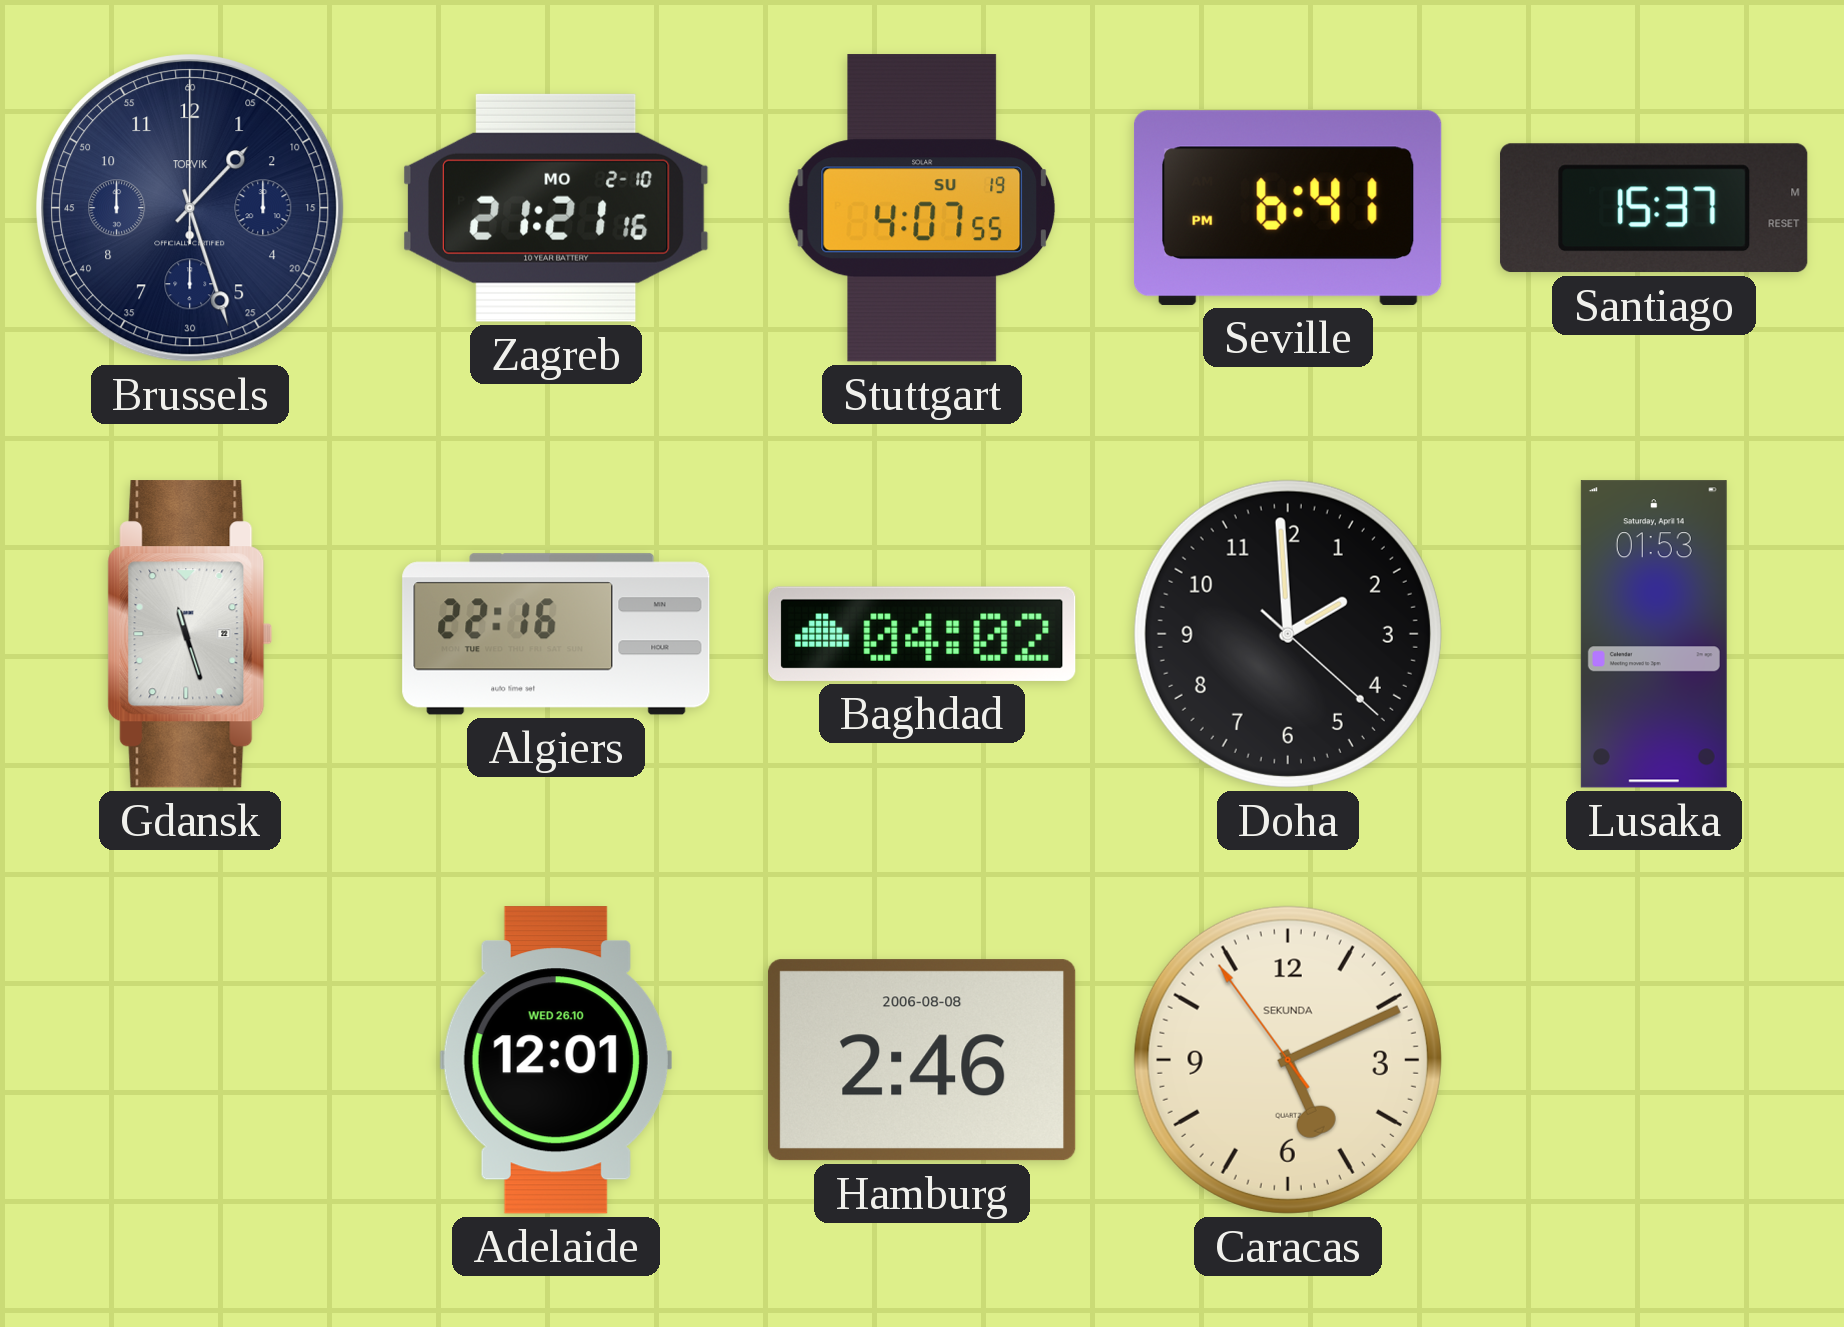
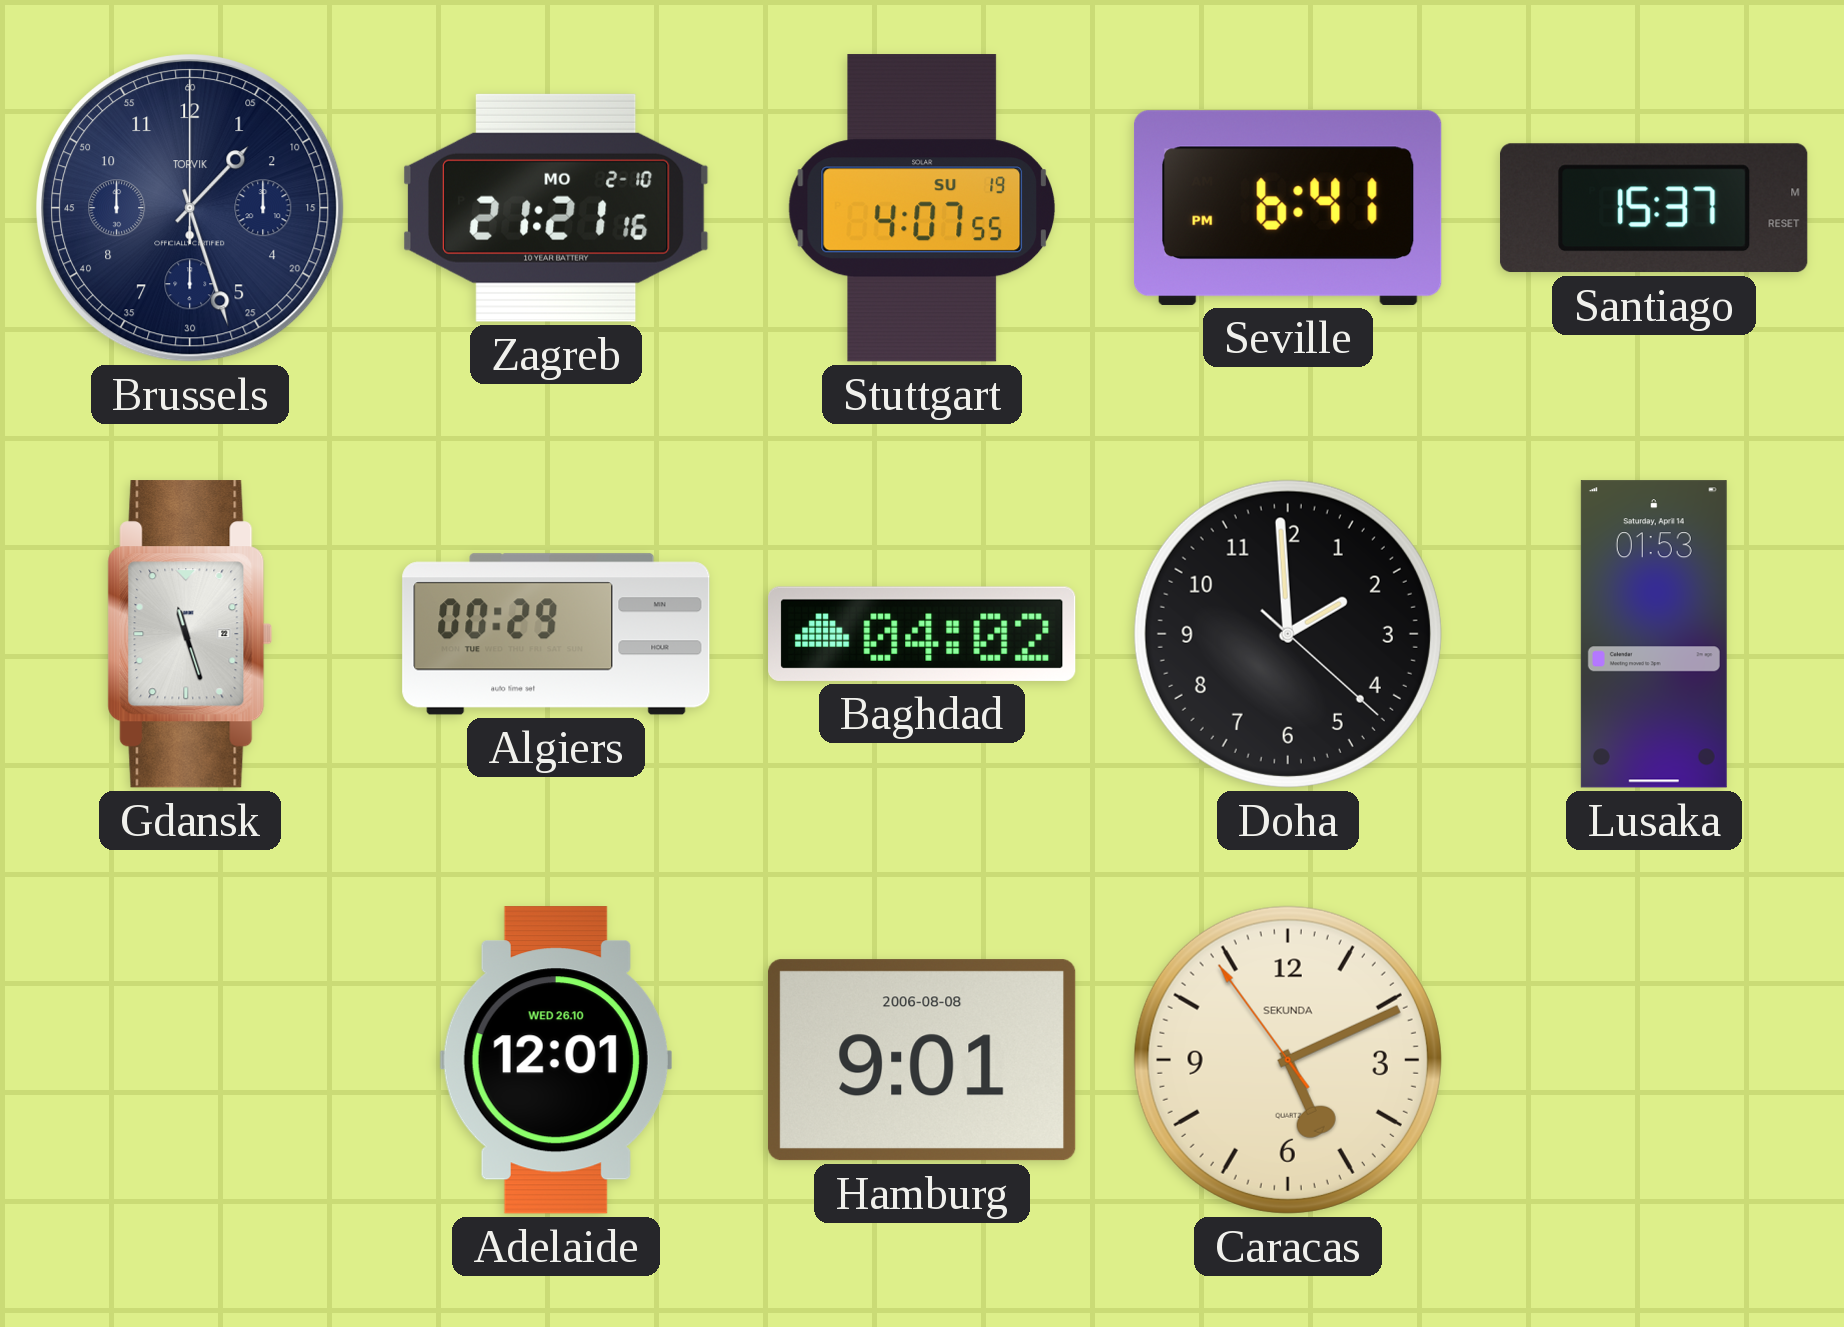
Algiers: 22:16 -> 00:29 (556, 634)
Hamburg: 2:46 -> 9:01 (922, 1060)
